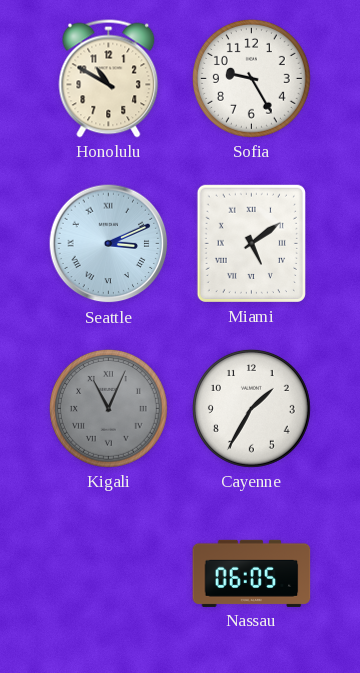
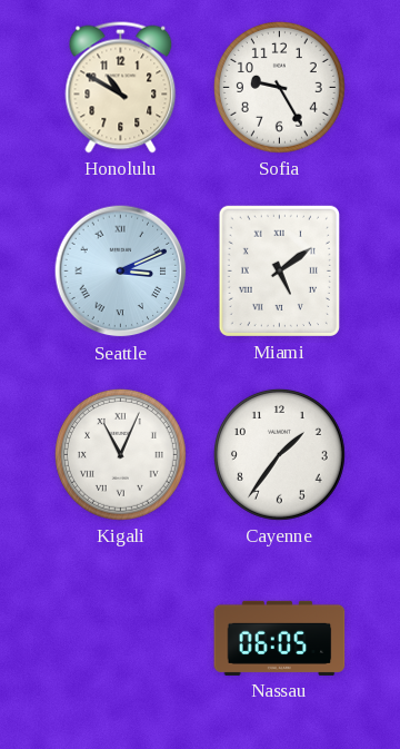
Kigali dial: grey -> white (120, 454)
Cayenne: 1:35 -> 1:36 (279, 454)
